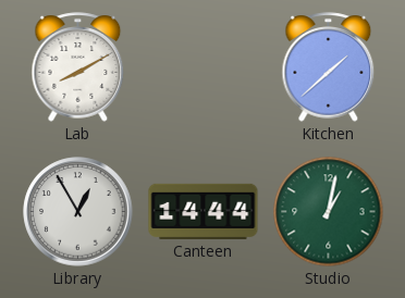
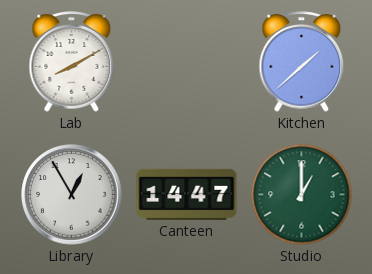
Canteen: 14:44 -> 14:47 (187, 194)
Studio: 1:02 -> 1:00 (302, 195)
